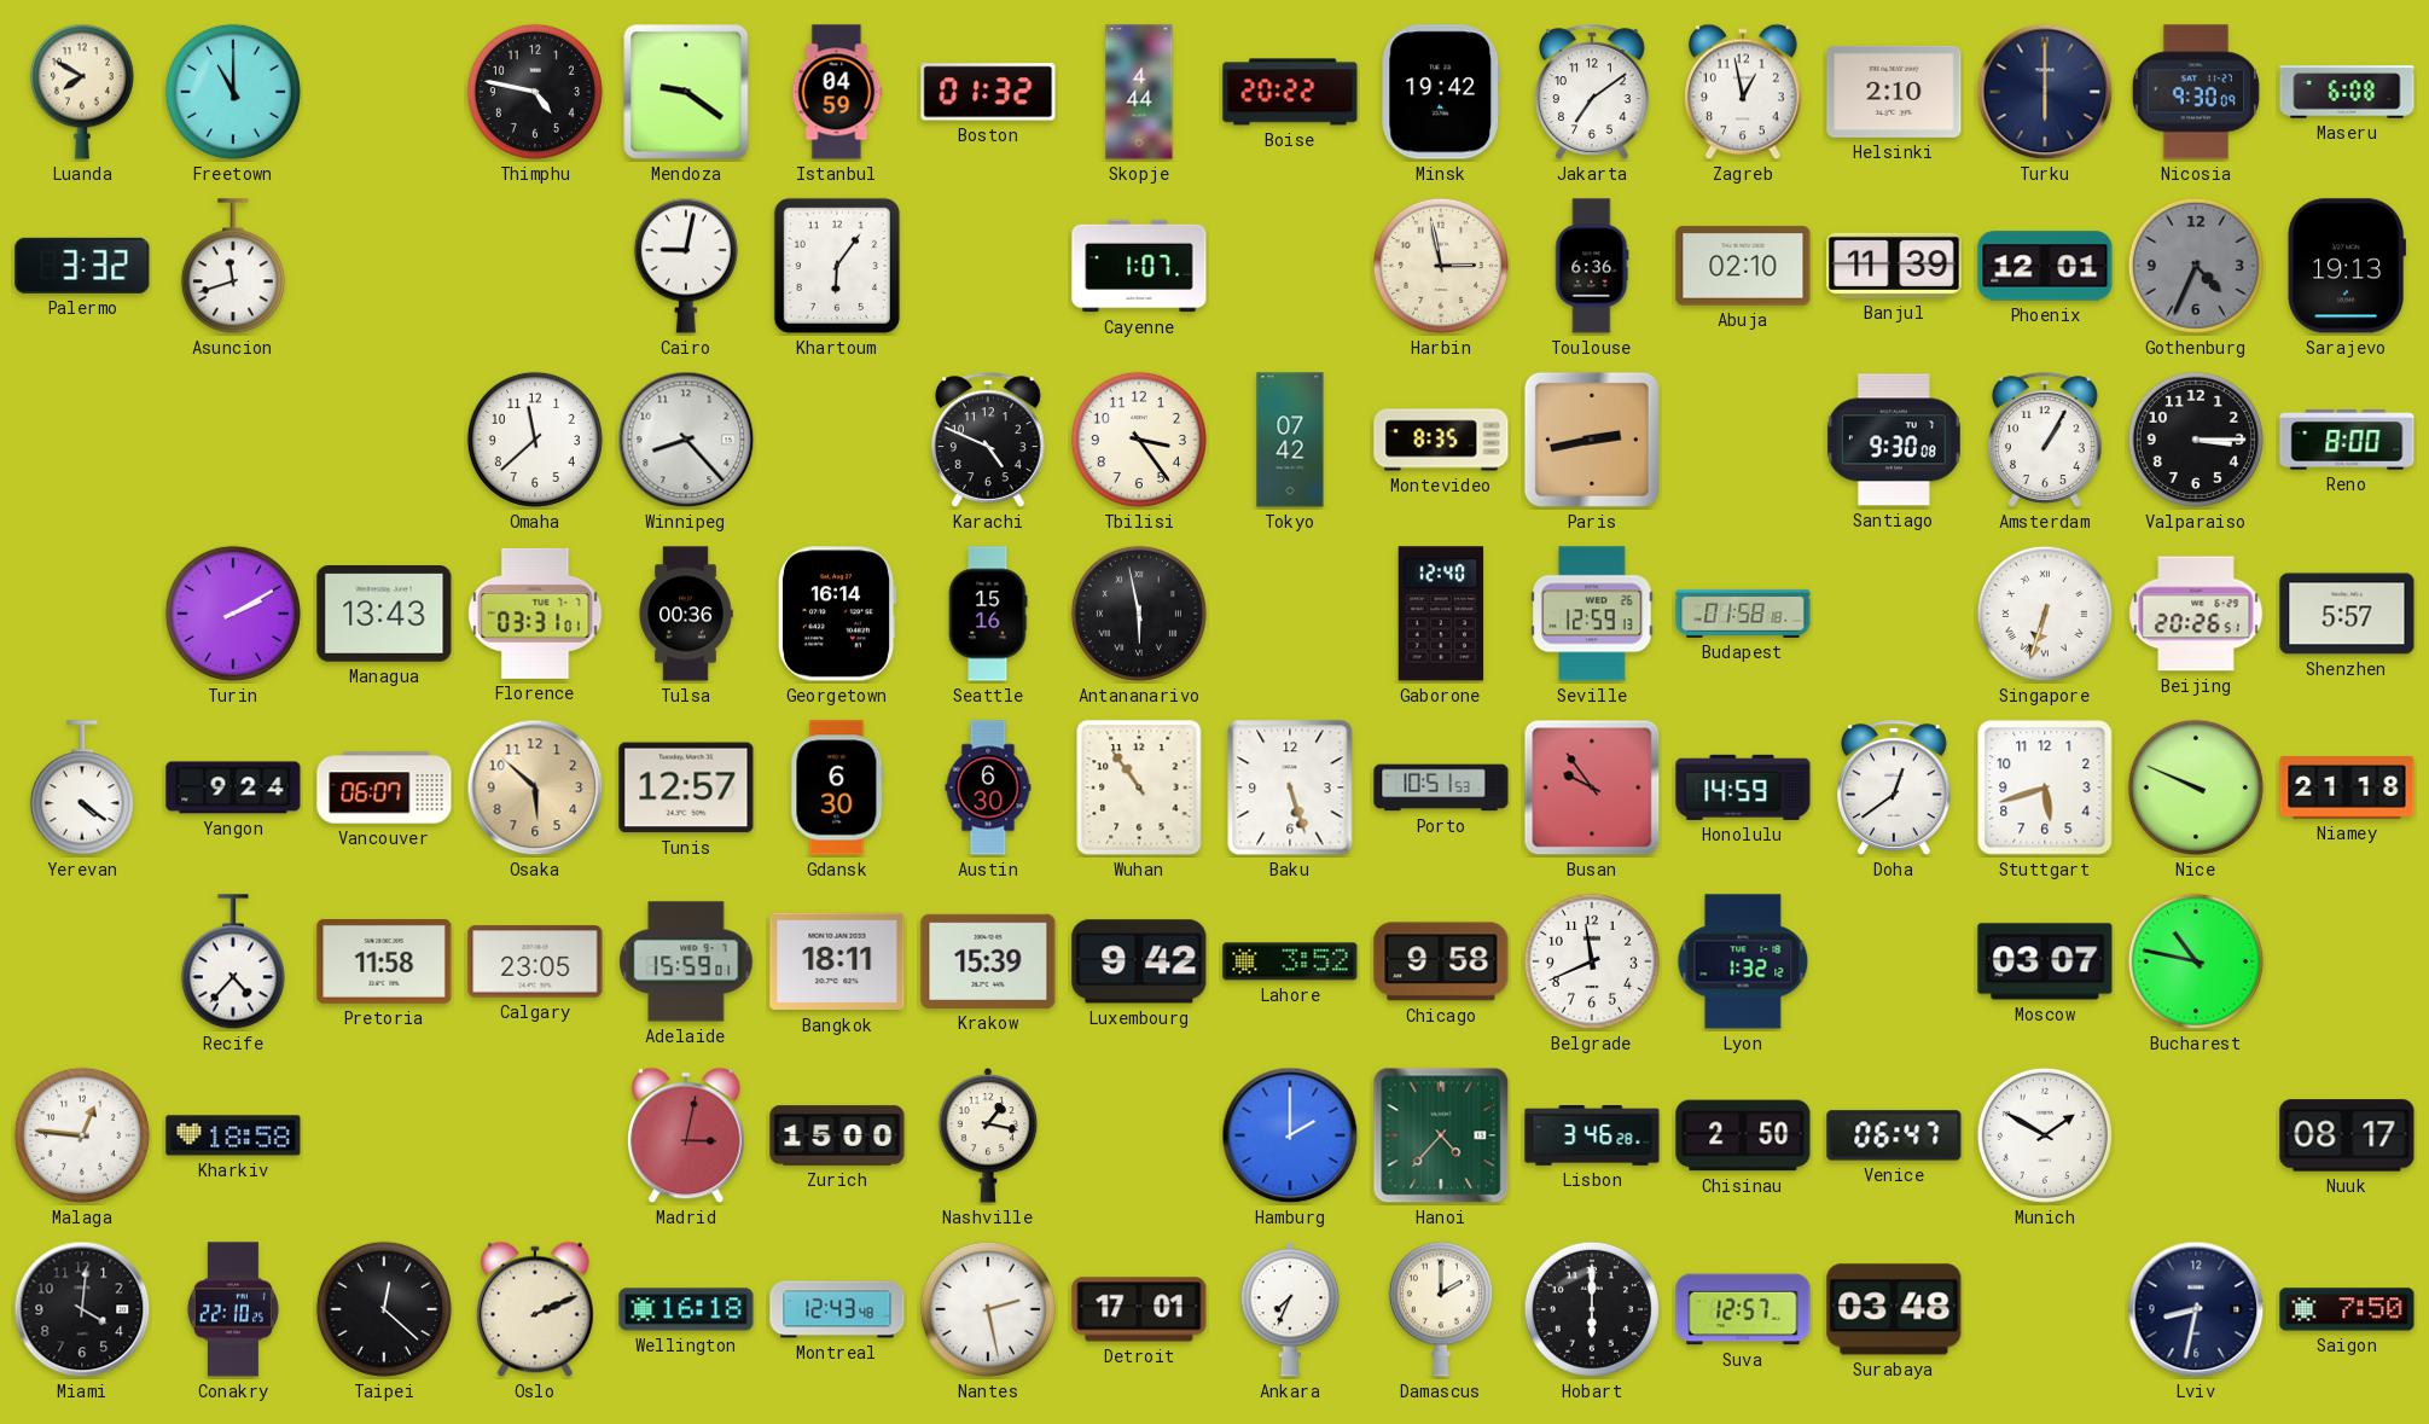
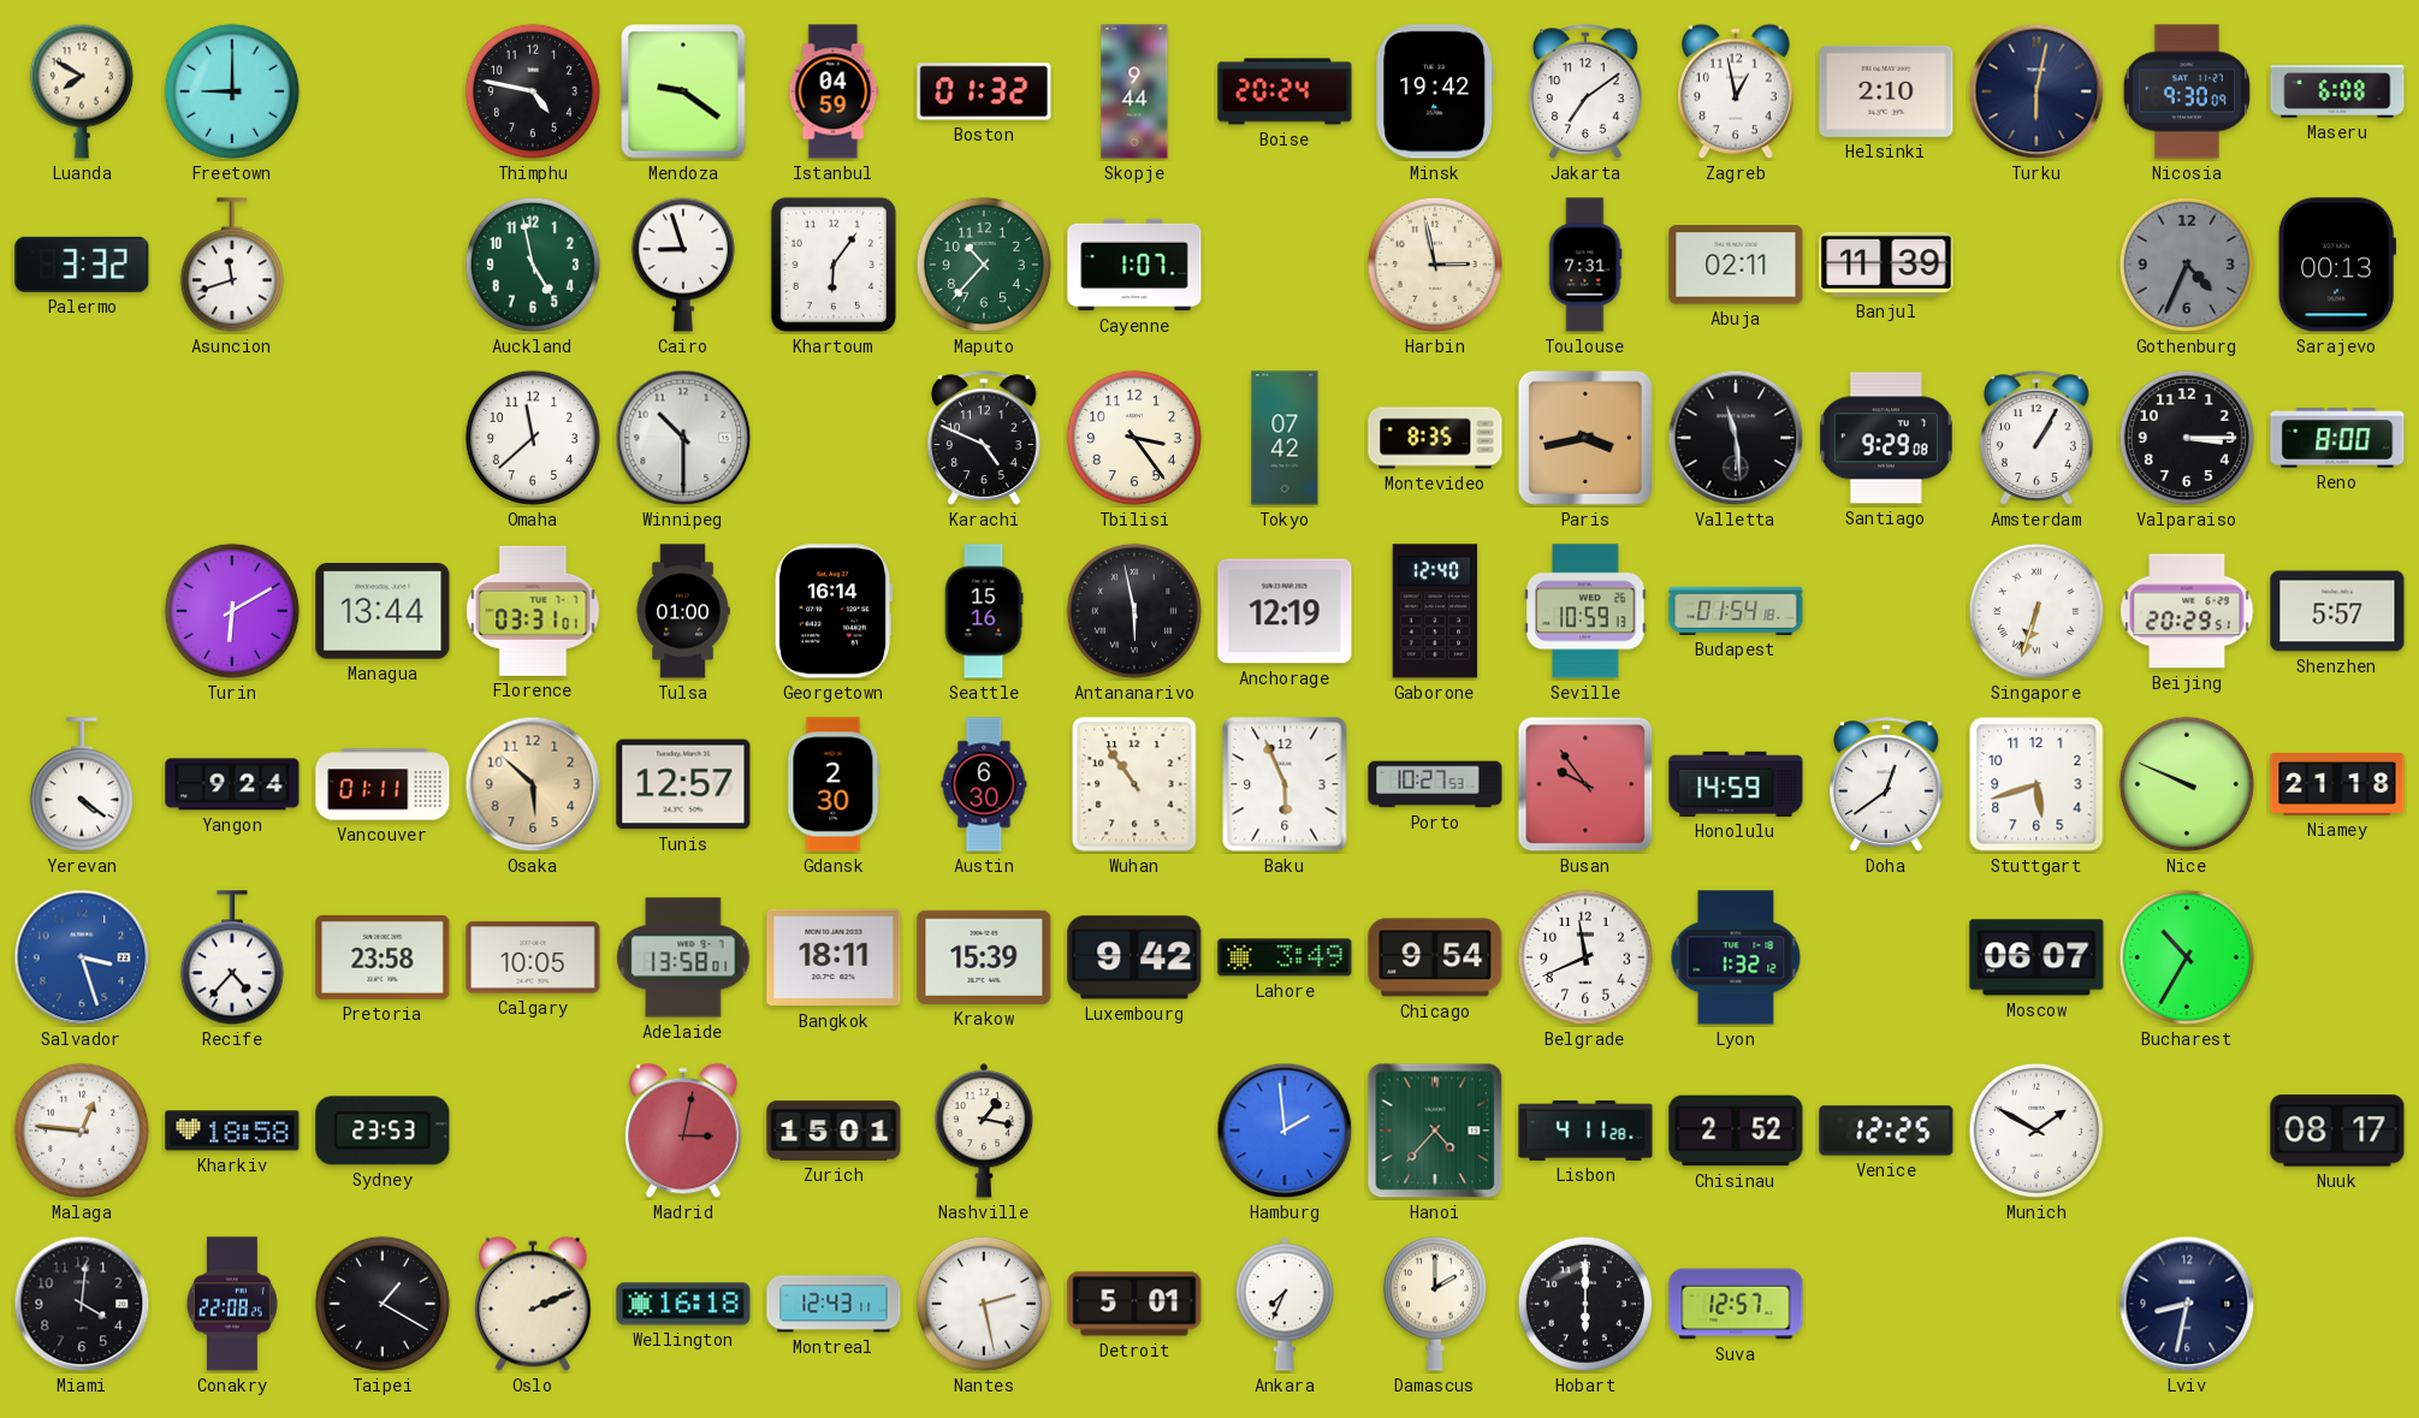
Freetown: 11:00 -> 9:00 (232, 91)
Skopje: 4:44 -> 9:44 (1134, 91)
Boise: 20:22 -> 20:24 (1285, 91)
Turku: 6:00 -> 6:02 (2036, 91)
Auckland: none -> 4:58 (533, 265)
Cairo: 9:02 -> 8:57 (683, 265)
Maputo: none -> 10:37 (984, 265)
Toulouse: 6:36 -> 7:31 (1585, 265)
Abuja: 02:10 -> 02:11 (1736, 265)
Phoenix: 12:01 -> none (2045, 266)
Sarajevo: 19:13 -> 00:13 (2337, 265)
Winnipeg: 8:23 -> 10:30 (683, 438)
Paris: 2:43 -> 3:43 (1585, 438)
Valletta: none -> 11:29 (1736, 438)
Santiago: 9:30 -> 9:29 (1886, 438)
Turin: 2:10 -> 6:10 (232, 611)
Managua: 13:43 -> 13:44 (383, 611)
Tulsa: 00:36 -> 01:00 (683, 611)
Anchorage: none -> 12:19 (1285, 611)
Seville: 12:59 -> 10:59 (1585, 611)
Budapest: 01:58 -> 01:54 (1736, 611)
Beijing: 20:26 -> 20:29 (2187, 611)
Vancouver: 06:07 -> 01:11 (383, 784)
Gdansk: 6:30 -> 2:30 (834, 784)
Baku: 5:27 -> 5:56 (1285, 784)
Porto: 10:51 -> 10:27 (1435, 784)
Salvador: none -> 3:27 (82, 957)
Pretoria: 11:58 -> 23:58 (383, 957)
Calgary: 23:05 -> 10:05 (533, 957)
Adelaide: 15:59 -> 13:58 (683, 957)
Lahore: 3:52 -> 3:49 (1285, 957)
Chicago: 9:58 -> 9:54 (1435, 957)
Moscow: 03:07 -> 06:07 (2036, 957)
Bucharest: 10:47 -> 10:35 (2187, 957)
Sydney: none -> 23:53 (383, 1131)
Zurich: 15:00 -> 15:01 (834, 1131)
Hamburg: 2:00 -> 1:59 (1285, 1131)
Lisbon: 3:46 -> 4:11 (1585, 1132)
Chisinau: 2:50 -> 2:52 (1736, 1131)
Venice: 06:47 -> 12:25 (1886, 1131)
Conakry: 22:10 -> 22:08 (232, 1304)
Taipei: 12:22 -> 1:20 (383, 1304)
Montreal: 12:43:48 -> 12:43:11 (834, 1304)
Detroit: 17:01 -> 5:01 (1134, 1304)
Surabaya: 03:48 -> none (1894, 1309)
Saigon: 7:50 -> none (2347, 1309)
